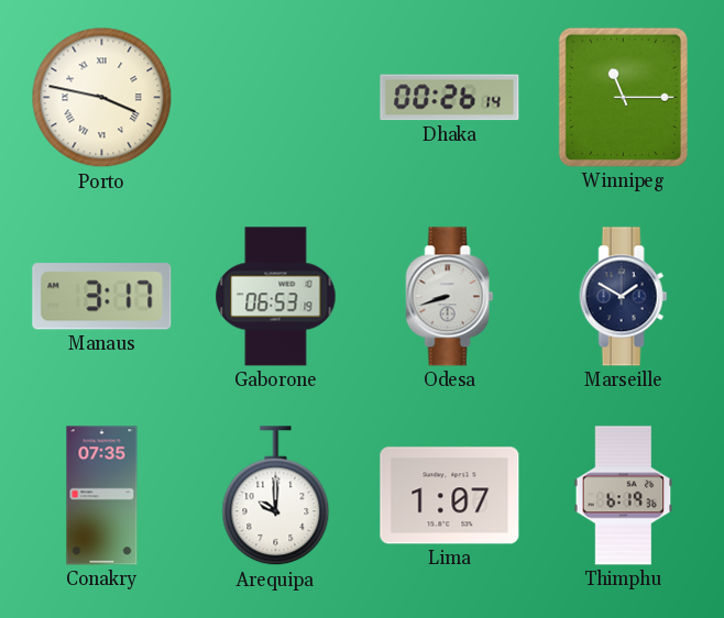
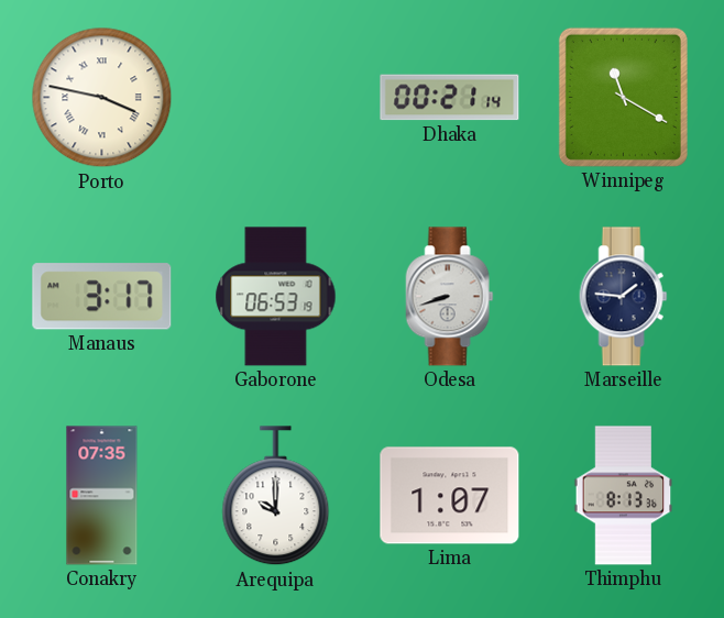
Dhaka: 00:26 -> 00:21 (450, 98)
Winnipeg: 11:15 -> 11:20 (623, 97)
Marseille: 1:50 -> 1:46 (624, 297)
Thimphu: 6:19 -> 8:13 (624, 496)
